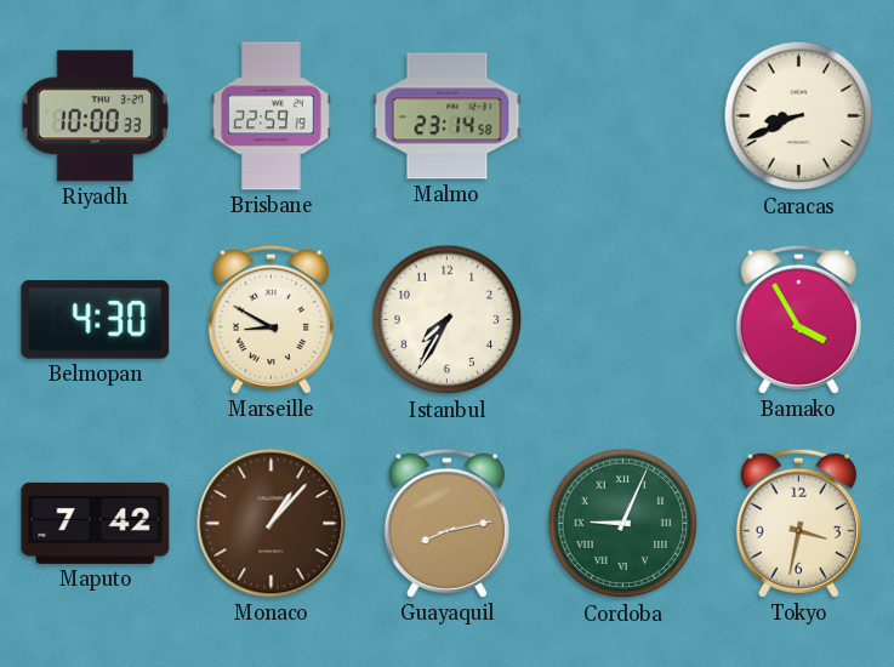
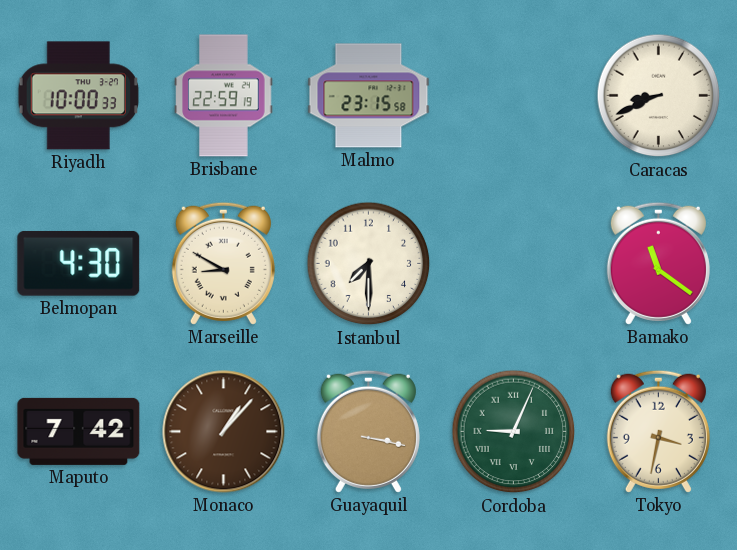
Malmo: 23:14 -> 23:15 (369, 96)
Istanbul: 7:35 -> 7:30 (369, 264)
Bamako: 3:55 -> 11:21 (658, 263)
Guayaquil: 8:13 -> 3:17 (368, 431)
